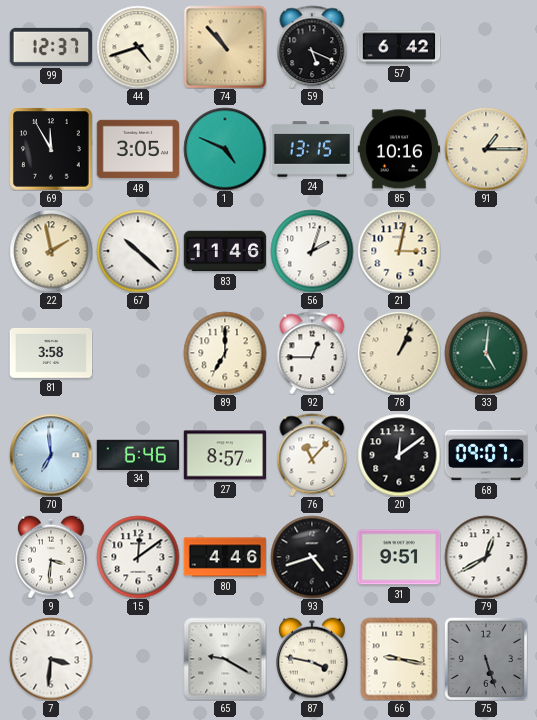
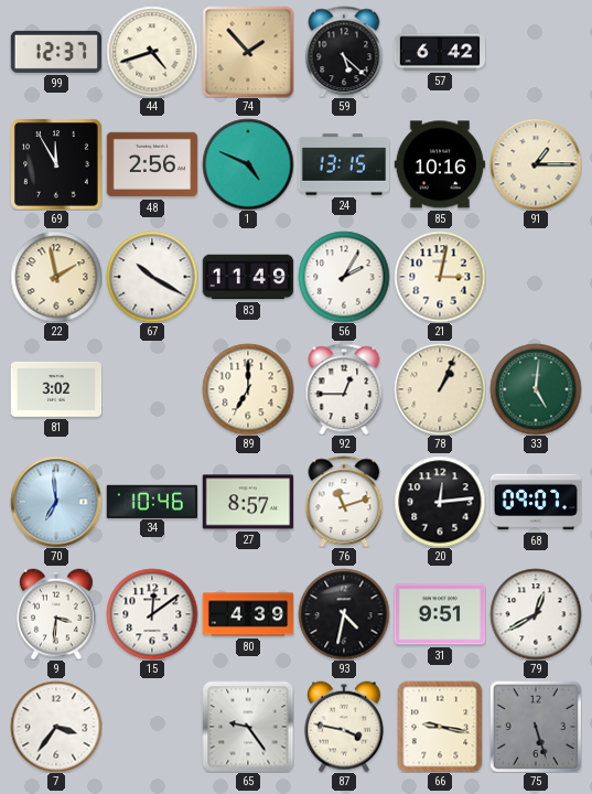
74: 10:53 -> 1:53 (248, 52)
59: 5:19 -> 5:22 (344, 52)
48: 3:05 -> 2:56 (152, 164)
67: 10:22 -> 10:20 (152, 277)
83: 11:46 -> 11:49 (248, 277)
56: 2:03 -> 2:05 (344, 277)
81: 3:58 -> 3:02 (56, 390)
34: 6:46 -> 10:46 (151, 501)
76: 11:07 -> 11:12 (344, 502)
20: 12:09 -> 12:14 (440, 502)
80: 4:46 -> 4:39 (248, 614)
93: 4:42 -> 4:32 (344, 614)
7: 3:31 -> 3:36 (56, 727)
65: 9:20 -> 9:24 (248, 727)
